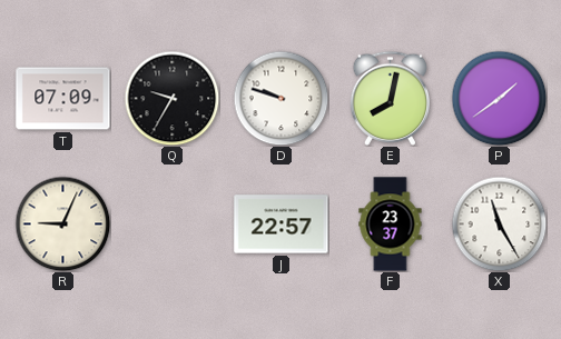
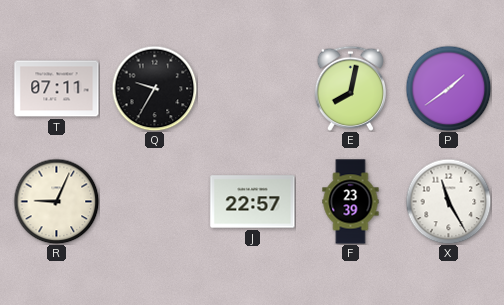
T: 07:09 -> 07:11 (57, 89)
D: 9:48 -> none (280, 98)
F: 23:37 -> 23:39 (351, 202)
